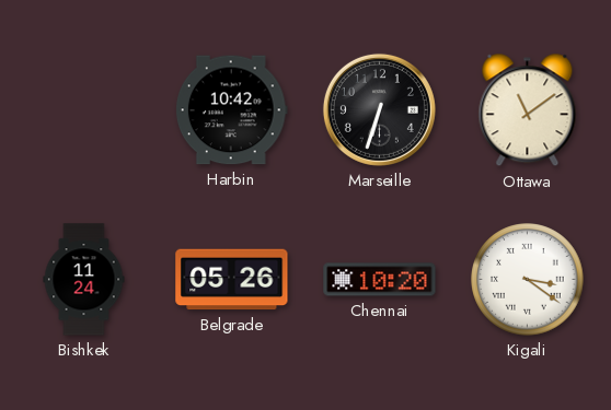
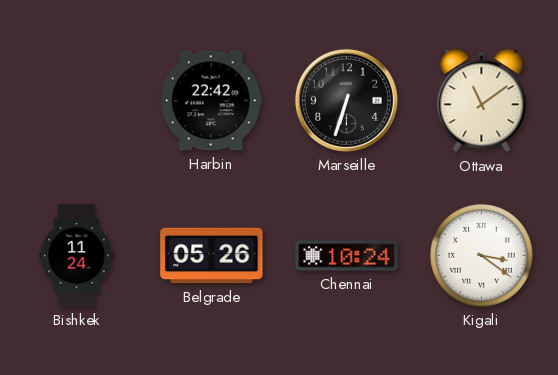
Harbin: 10:42 -> 22:42 (211, 101)
Chennai: 10:20 -> 10:24 (347, 256)
